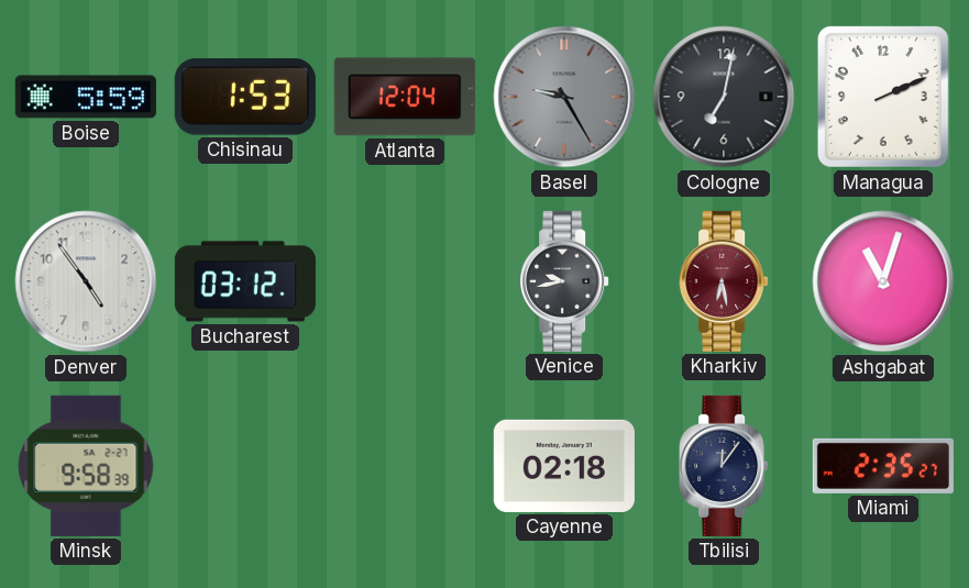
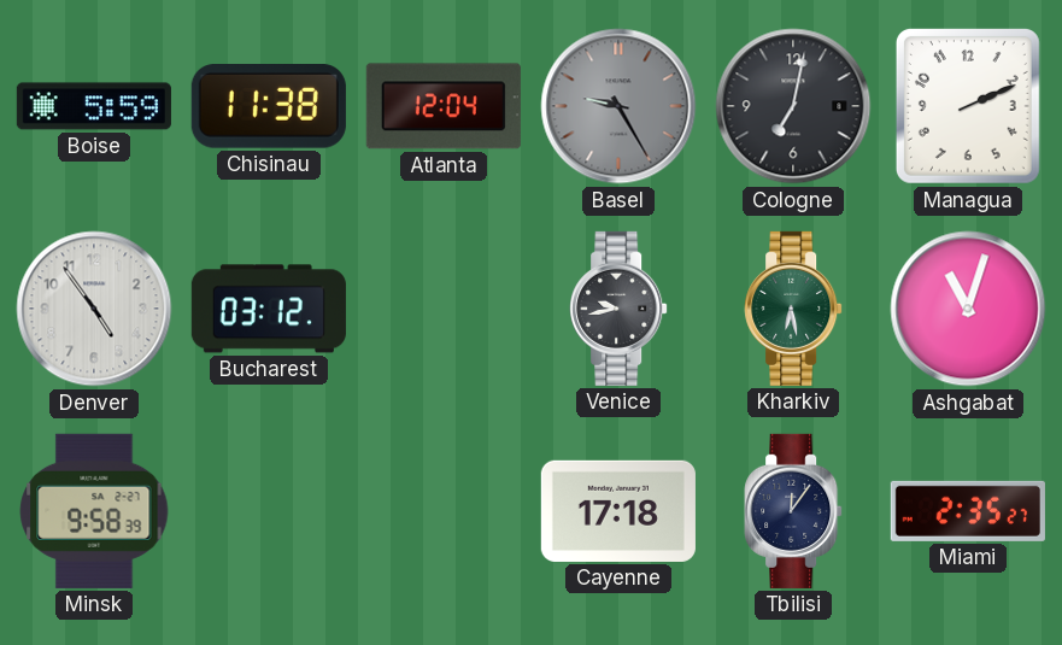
Chisinau: 1:53 -> 11:38 (269, 106)
Kharkiv dial: burgundy -> green (793, 309)
Cayenne: 02:18 -> 17:18 (618, 511)
